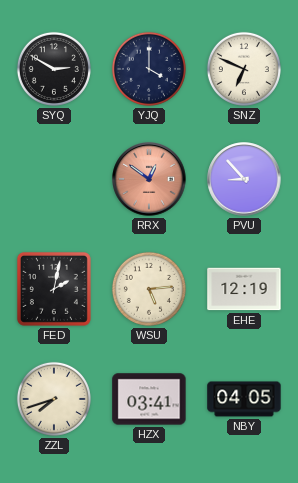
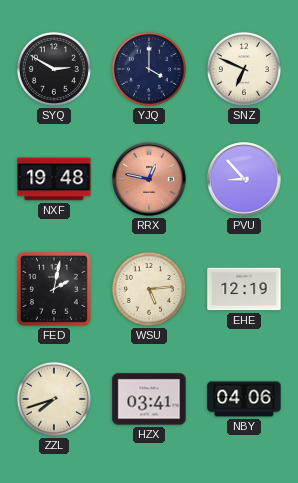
NXF: none -> 19:48 (54, 179)
RRX: 12:51 -> 12:47 (149, 179)
NBY: 04:05 -> 04:06 (244, 399)
